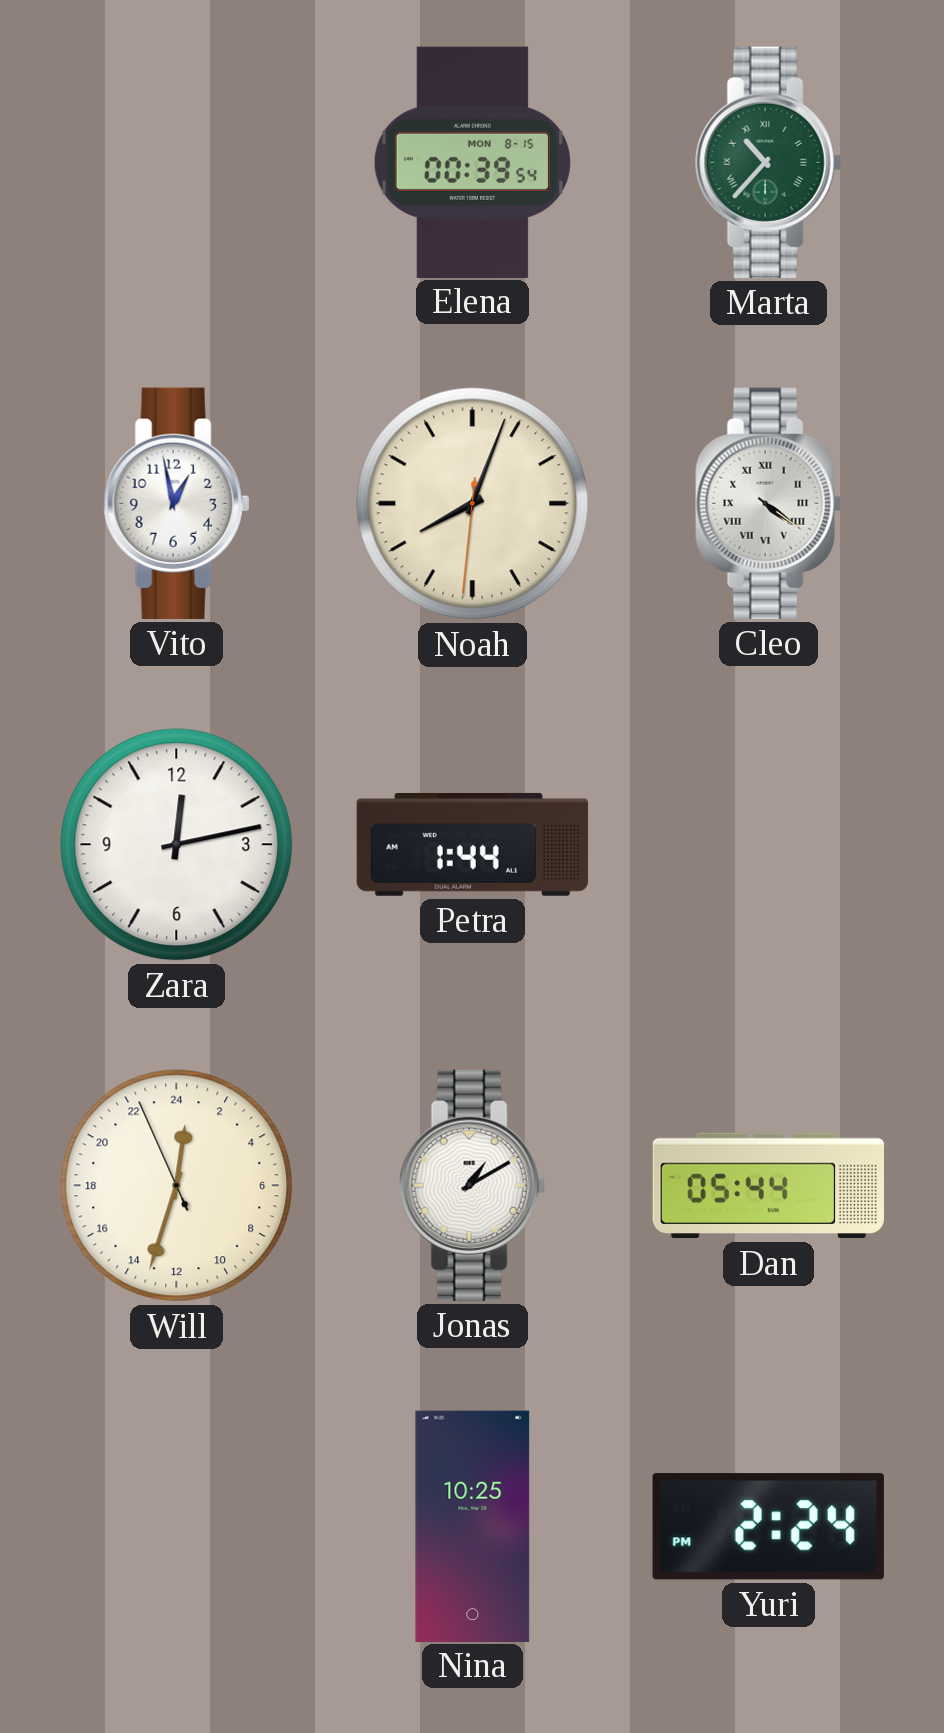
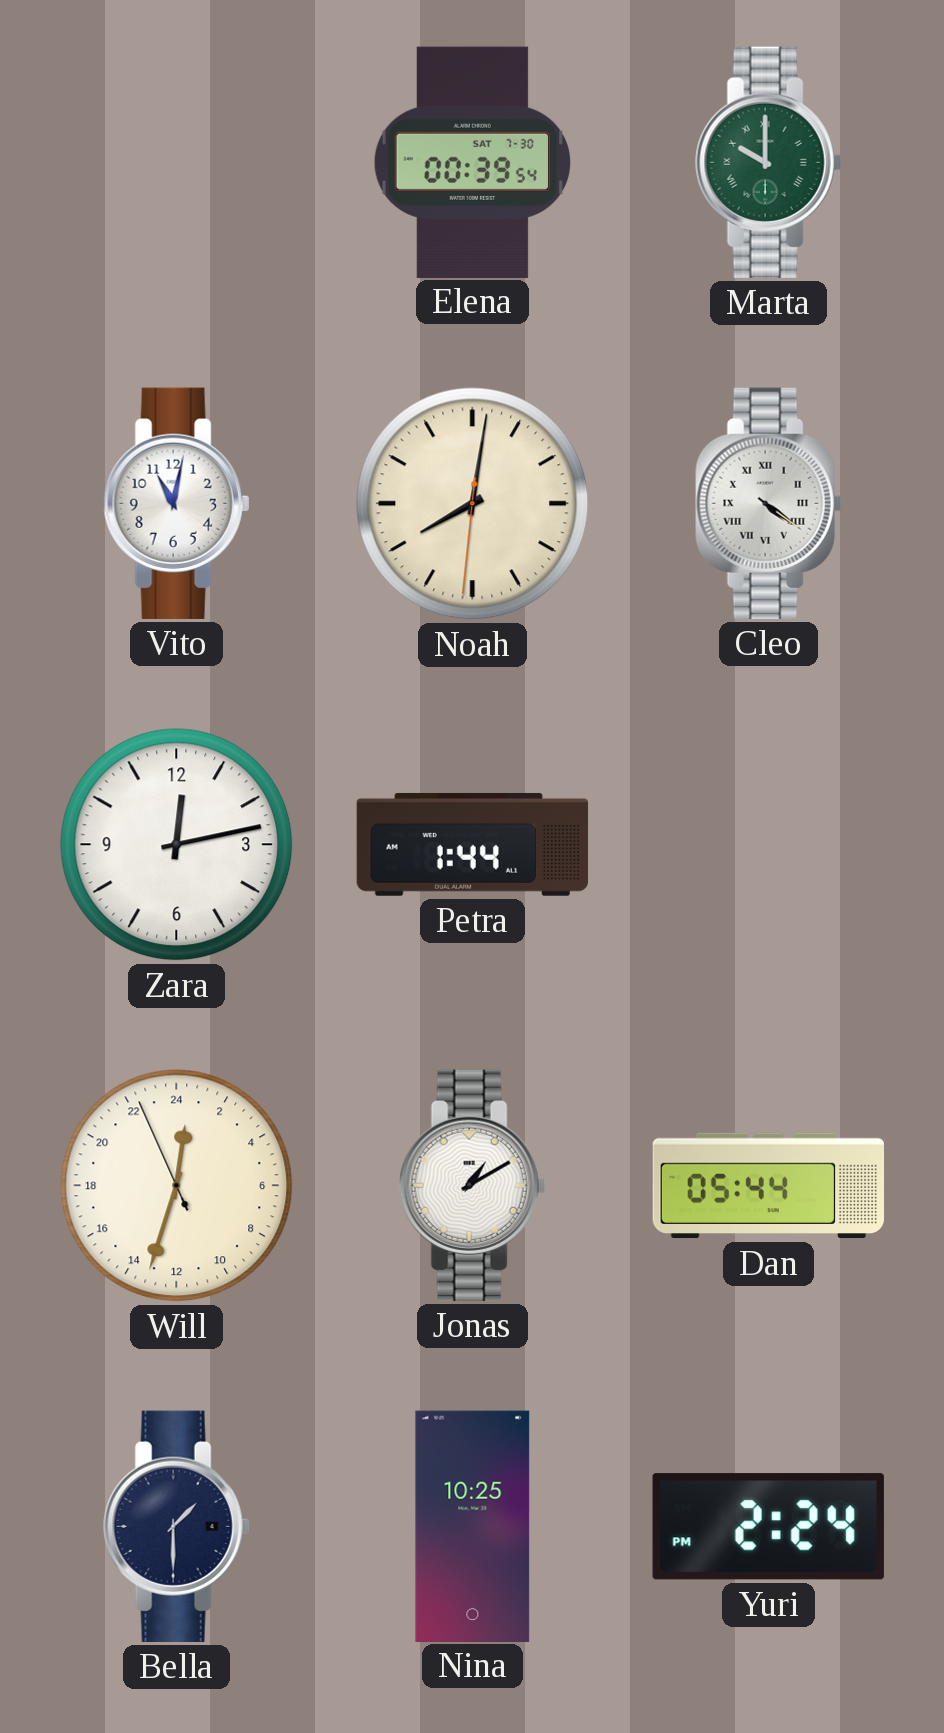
Elena date: MON 8-15 -> SAT 7-30 (472, 162)
Marta: 10:37 -> 10:00 (769, 162)
Vito: 12:58 -> 11:02 (177, 503)
Noah: 8:03 -> 8:01 (473, 504)
Bella: none -> 1:30 (177, 1526)
